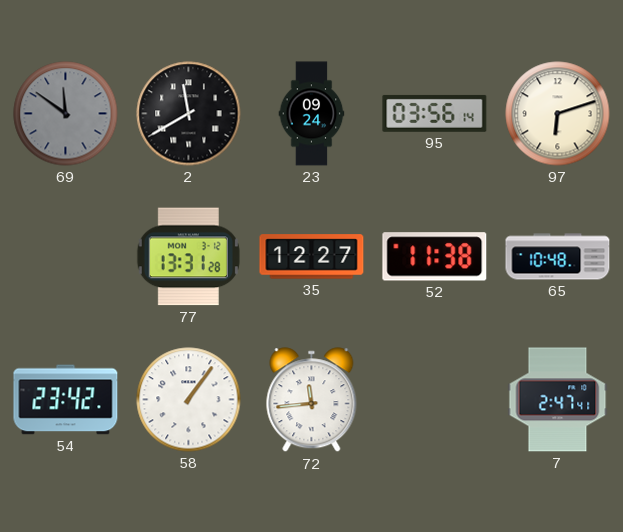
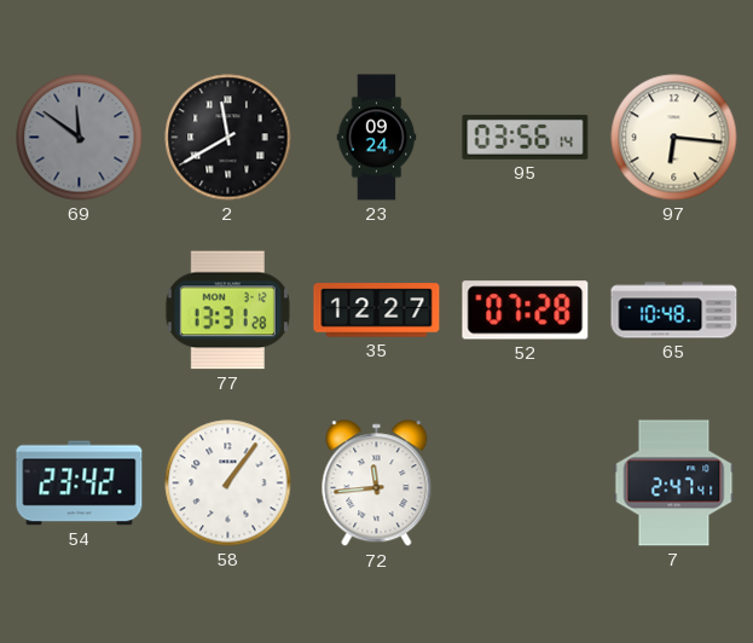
97: 6:12 -> 6:16 (674, 138)
52: 11:38 -> 07:28 (526, 311)
